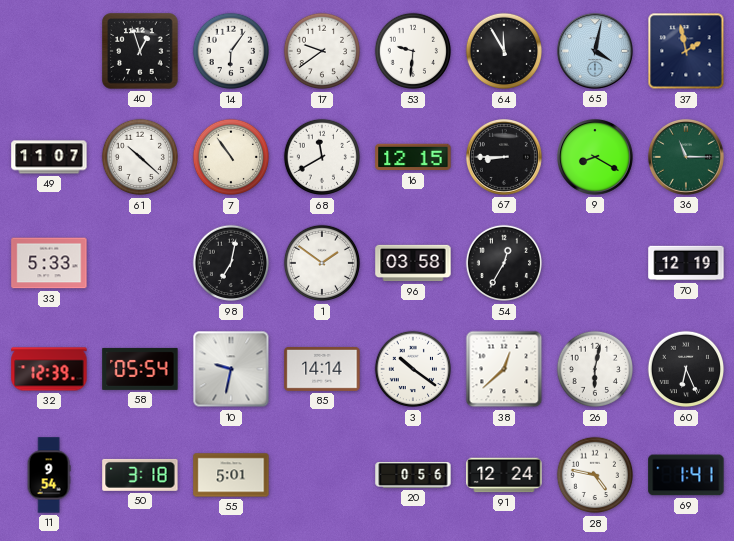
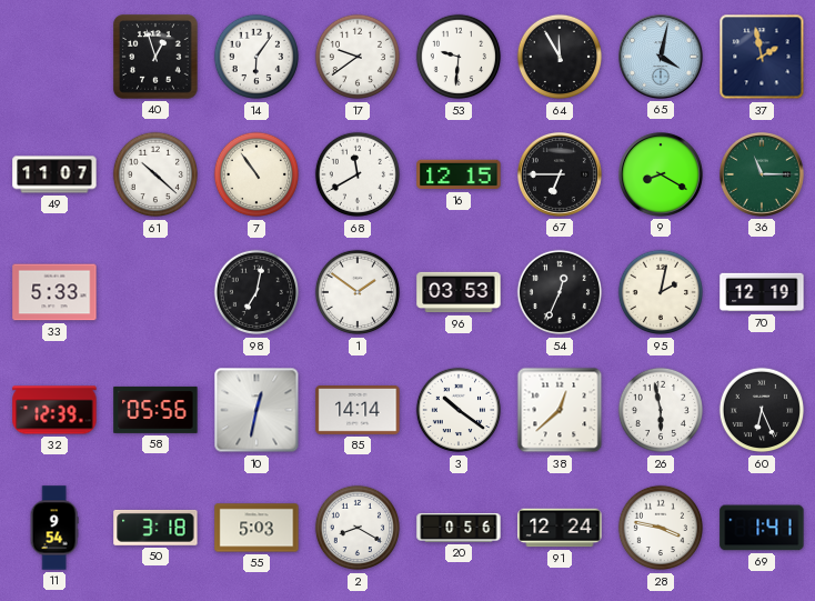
67: 8:45 -> 6:45 (560, 174)
96: 03:58 -> 03:53 (459, 292)
54: 12:35 -> 12:34 (560, 292)
95: none -> 2:02 (661, 292)
58: 05:54 -> 05:56 (155, 410)
10: 9:32 -> 12:32 (256, 410)
26: 6:02 -> 5:58 (661, 410)
55: 5:01 -> 5:03 (256, 528)
2: none -> 8:20 (358, 528)
28: 4:47 -> 3:47 (661, 528)
